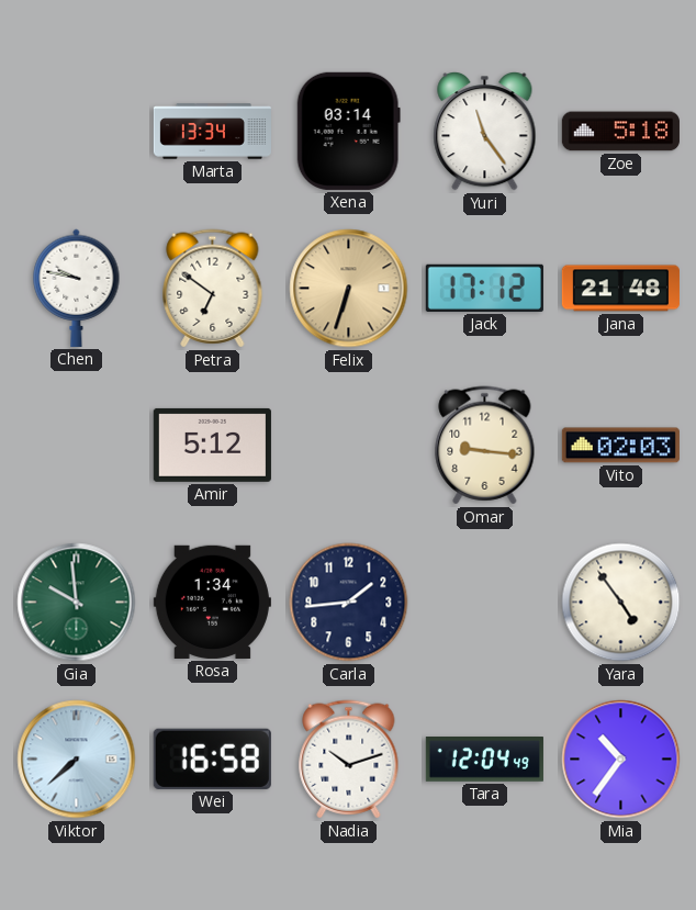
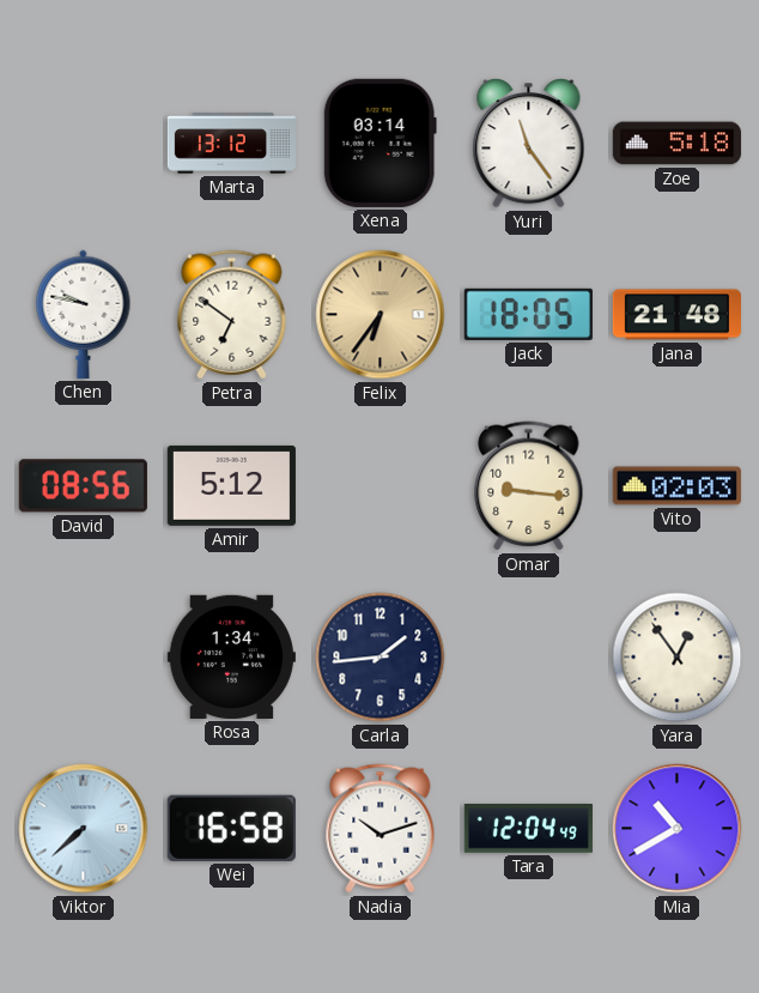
Marta: 13:34 -> 13:12 (231, 144)
Felix: 6:33 -> 6:36 (381, 315)
Jack: 17:12 -> 18:05 (528, 314)
David: none -> 08:56 (83, 486)
Gia: 9:59 -> none (77, 603)
Yara: 4:54 -> 12:54 (678, 658)
Mia: 10:36 -> 10:40 (678, 829)
